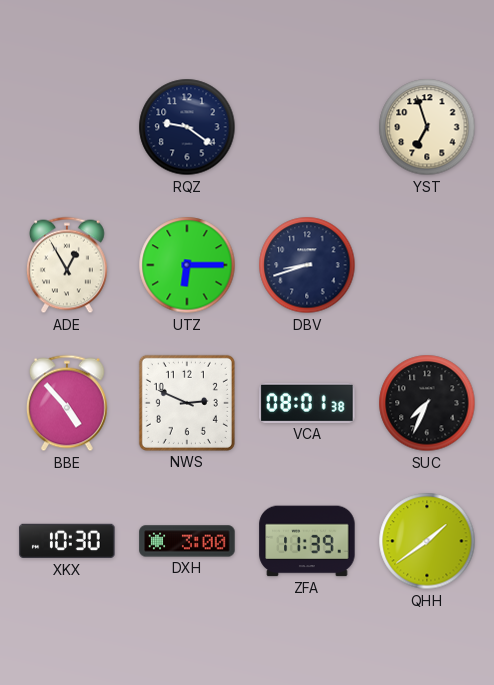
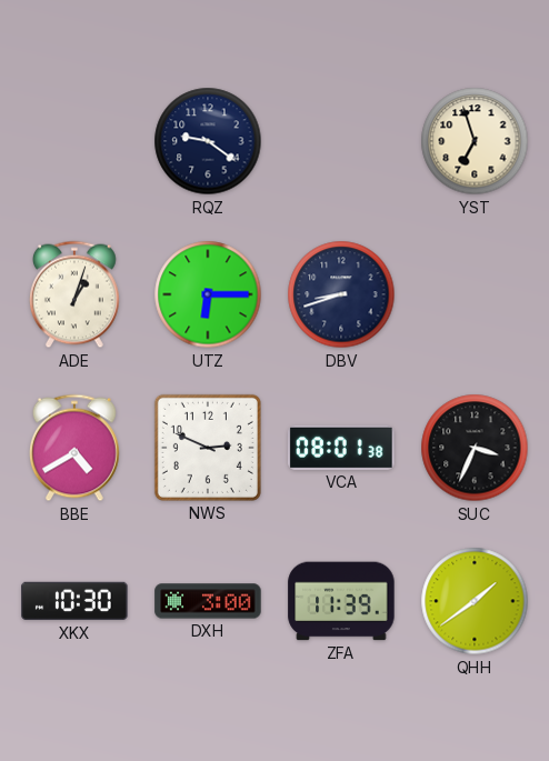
ADE: 12:55 -> 1:03 (74, 294)
BBE: 4:53 -> 4:40 (74, 448)
SUC: 7:34 -> 3:34 (475, 448)
